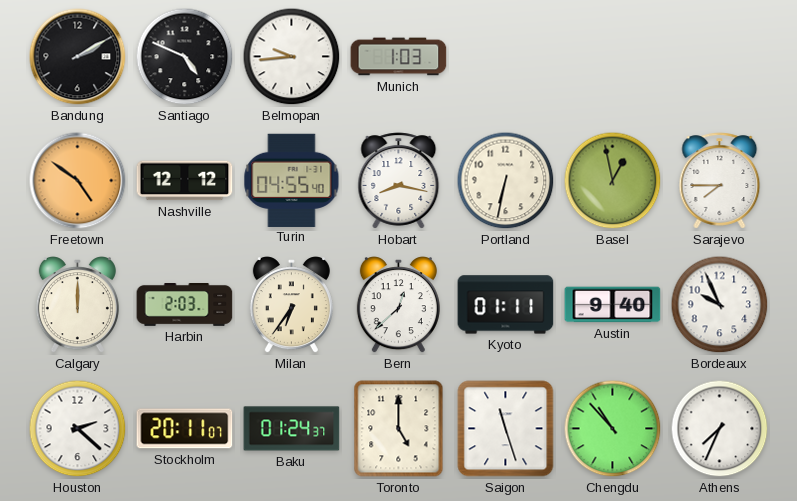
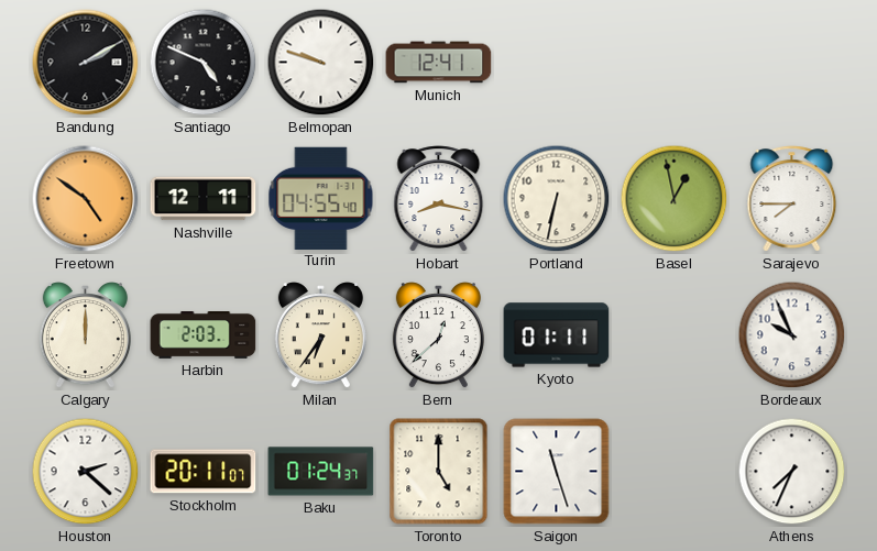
Belmopan: 9:44 -> 9:48 (321, 63)
Munich: 1:03 -> 12:41 (439, 63)
Nashville: 12:12 -> 12:11 (204, 199)
Austin: 9:40 -> none (613, 305)
Chengdu: 10:53 -> none (613, 429)
